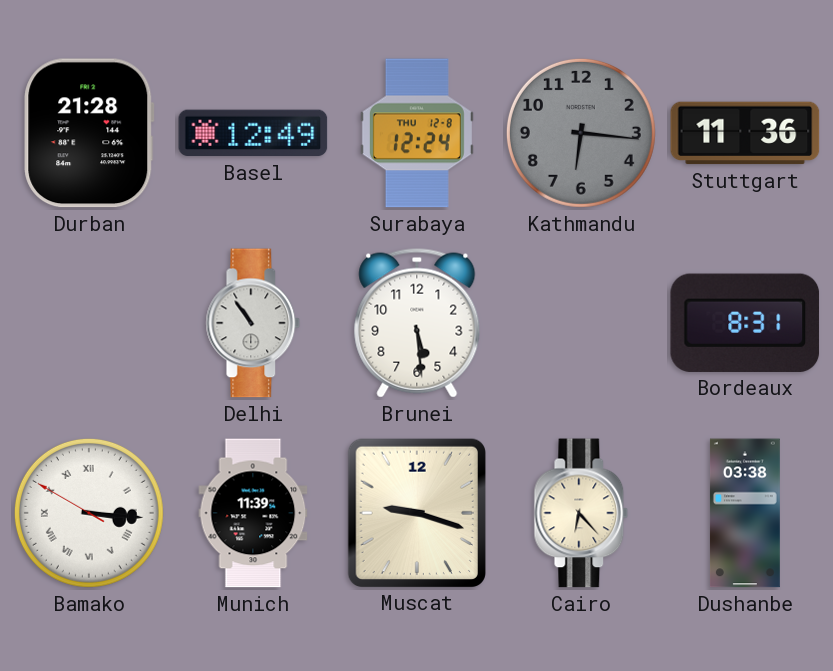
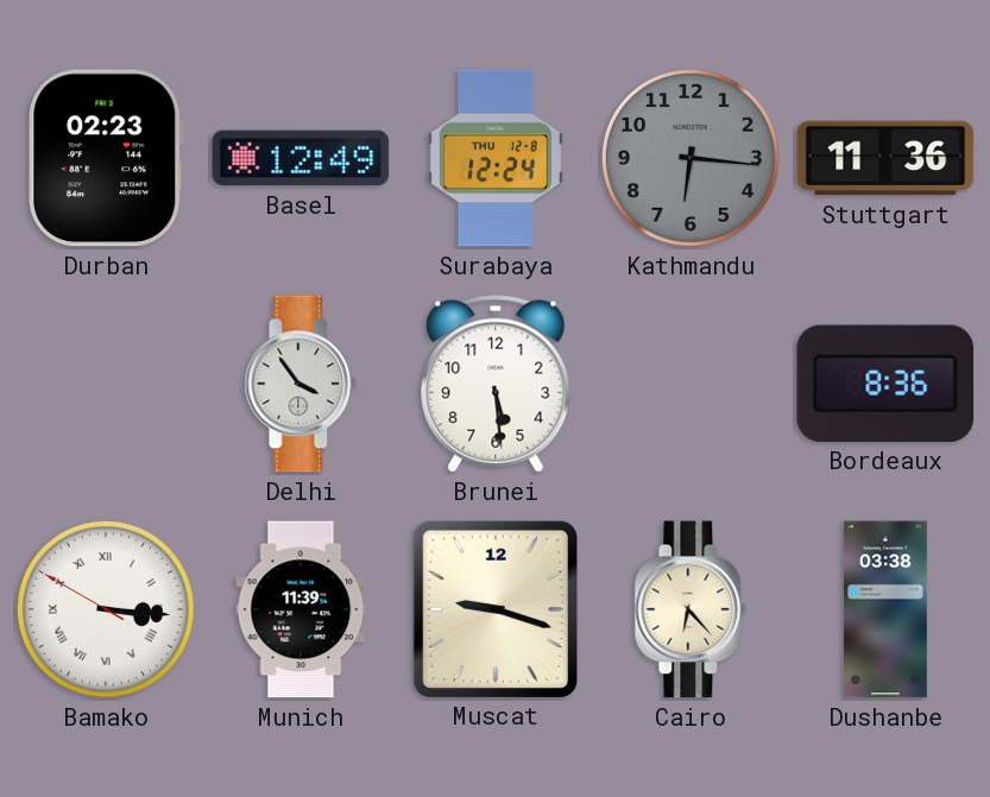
Durban: 21:28 -> 02:23 (106, 158)
Delhi: 10:54 -> 3:54 (301, 384)
Bordeaux: 8:31 -> 8:36 (885, 384)
